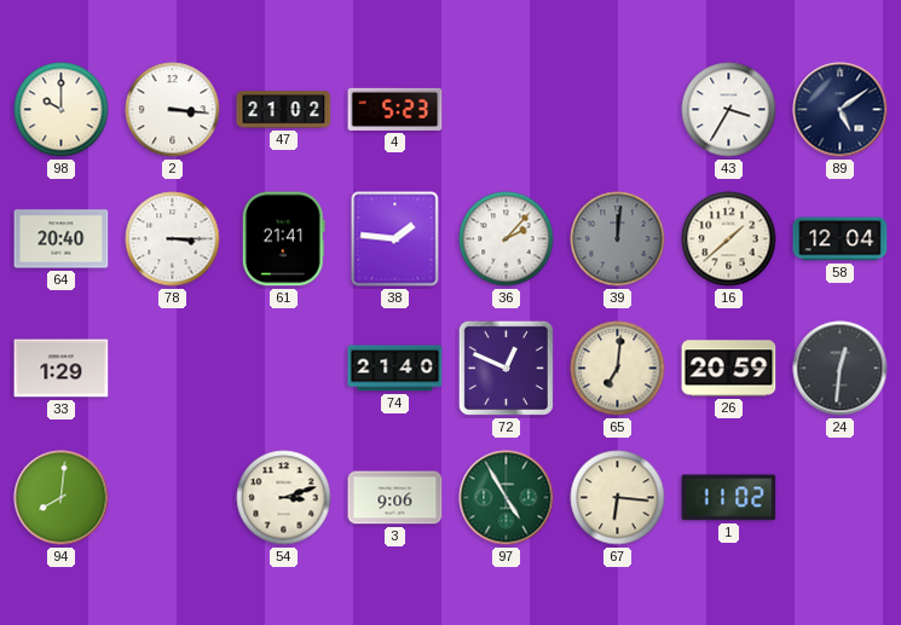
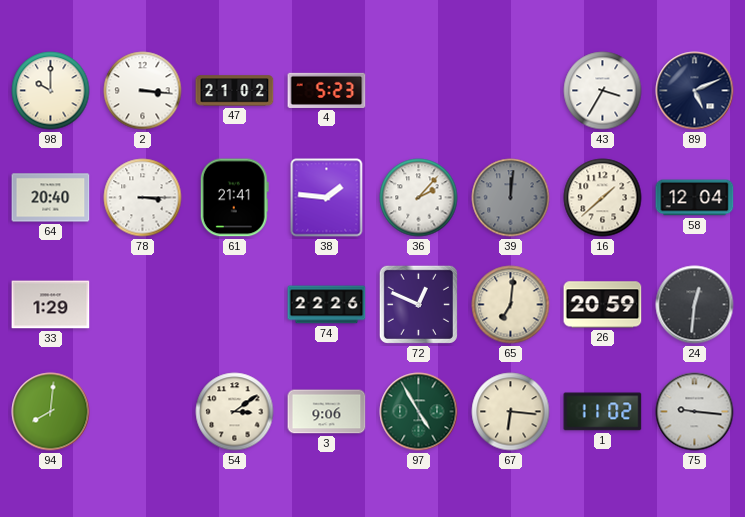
89: 5:09 -> 5:11 (695, 91)
74: 21:40 -> 22:26 (327, 305)
54: 3:12 -> 3:09 (235, 412)
75: none -> 9:16 (695, 412)
